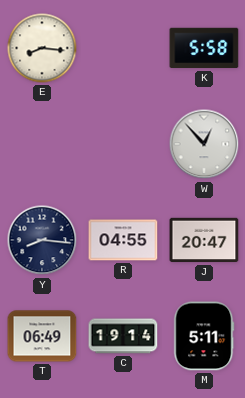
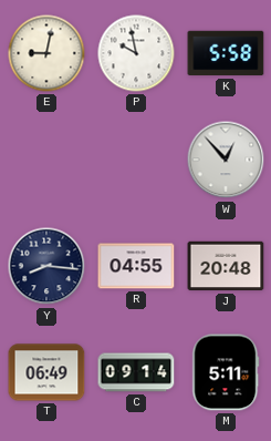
E: 8:16 -> 9:02 (46, 53)
P: none -> 9:58 (136, 53)
J: 20:47 -> 20:48 (226, 266)
C: 19:14 -> 09:14 (136, 372)
